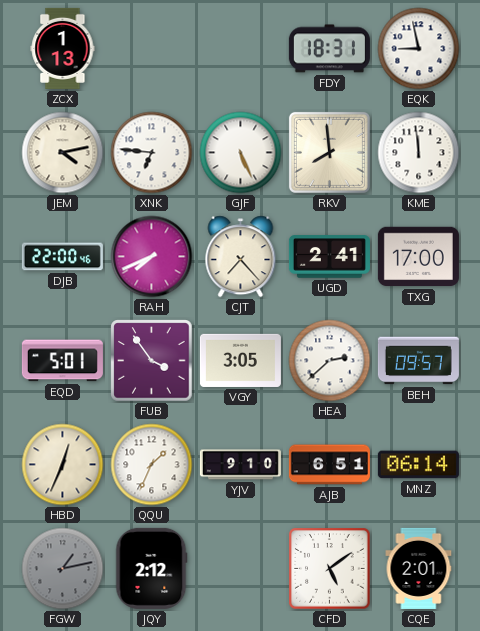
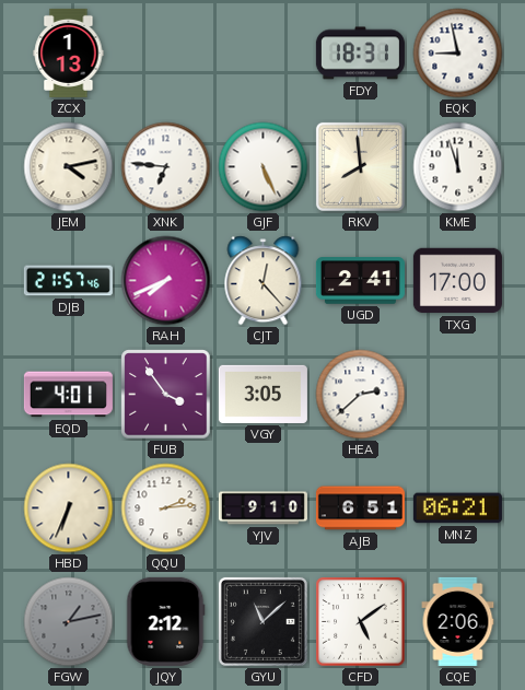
KME: 11:59 -> 11:57 (458, 167)
DJB: 22:00 -> 21:57 (68, 281)
CJT: 7:23 -> 12:23 (264, 281)
EQD: 5:01 -> 4:01 (68, 395)
BEH: 09:57 -> none (418, 361)
HBD: 12:34 -> 6:34 (69, 508)
QQU: 1:34 -> 2:14 (166, 508)
MNZ: 06:14 -> 06:21 (457, 508)
GYU: none -> 11:08 (262, 621)
CQE: 2:01 -> 2:06 (458, 621)
